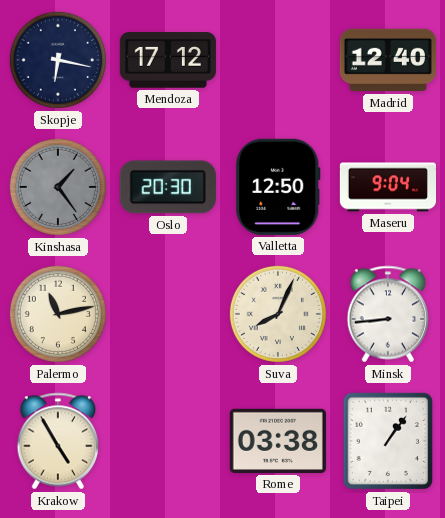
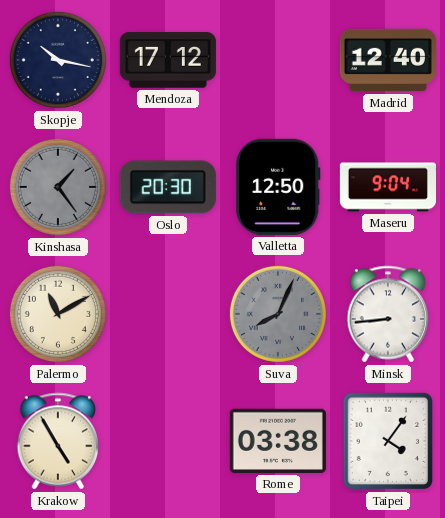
Skopje: 6:17 -> 10:17 (58, 60)
Palermo: 11:13 -> 11:10 (58, 314)
Suva dial: cream -> grey (278, 314)
Taipei: 1:06 -> 4:06 (388, 441)
